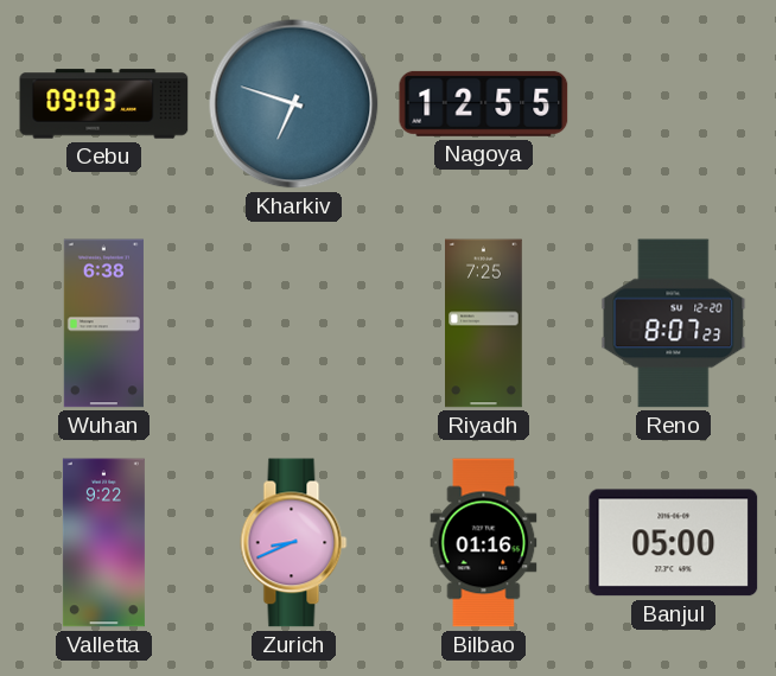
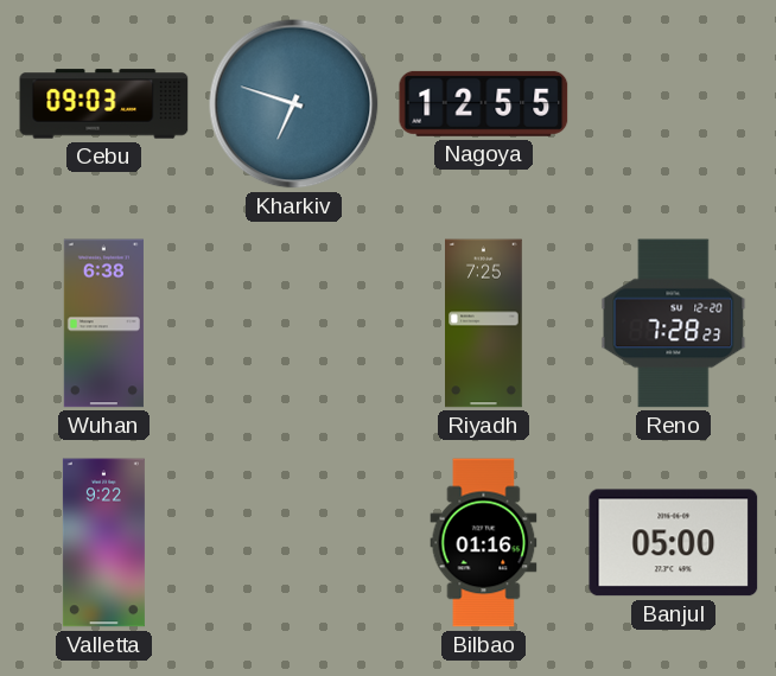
Reno: 8:07 -> 7:28 (674, 324)
Zurich: 8:41 -> none (294, 543)
